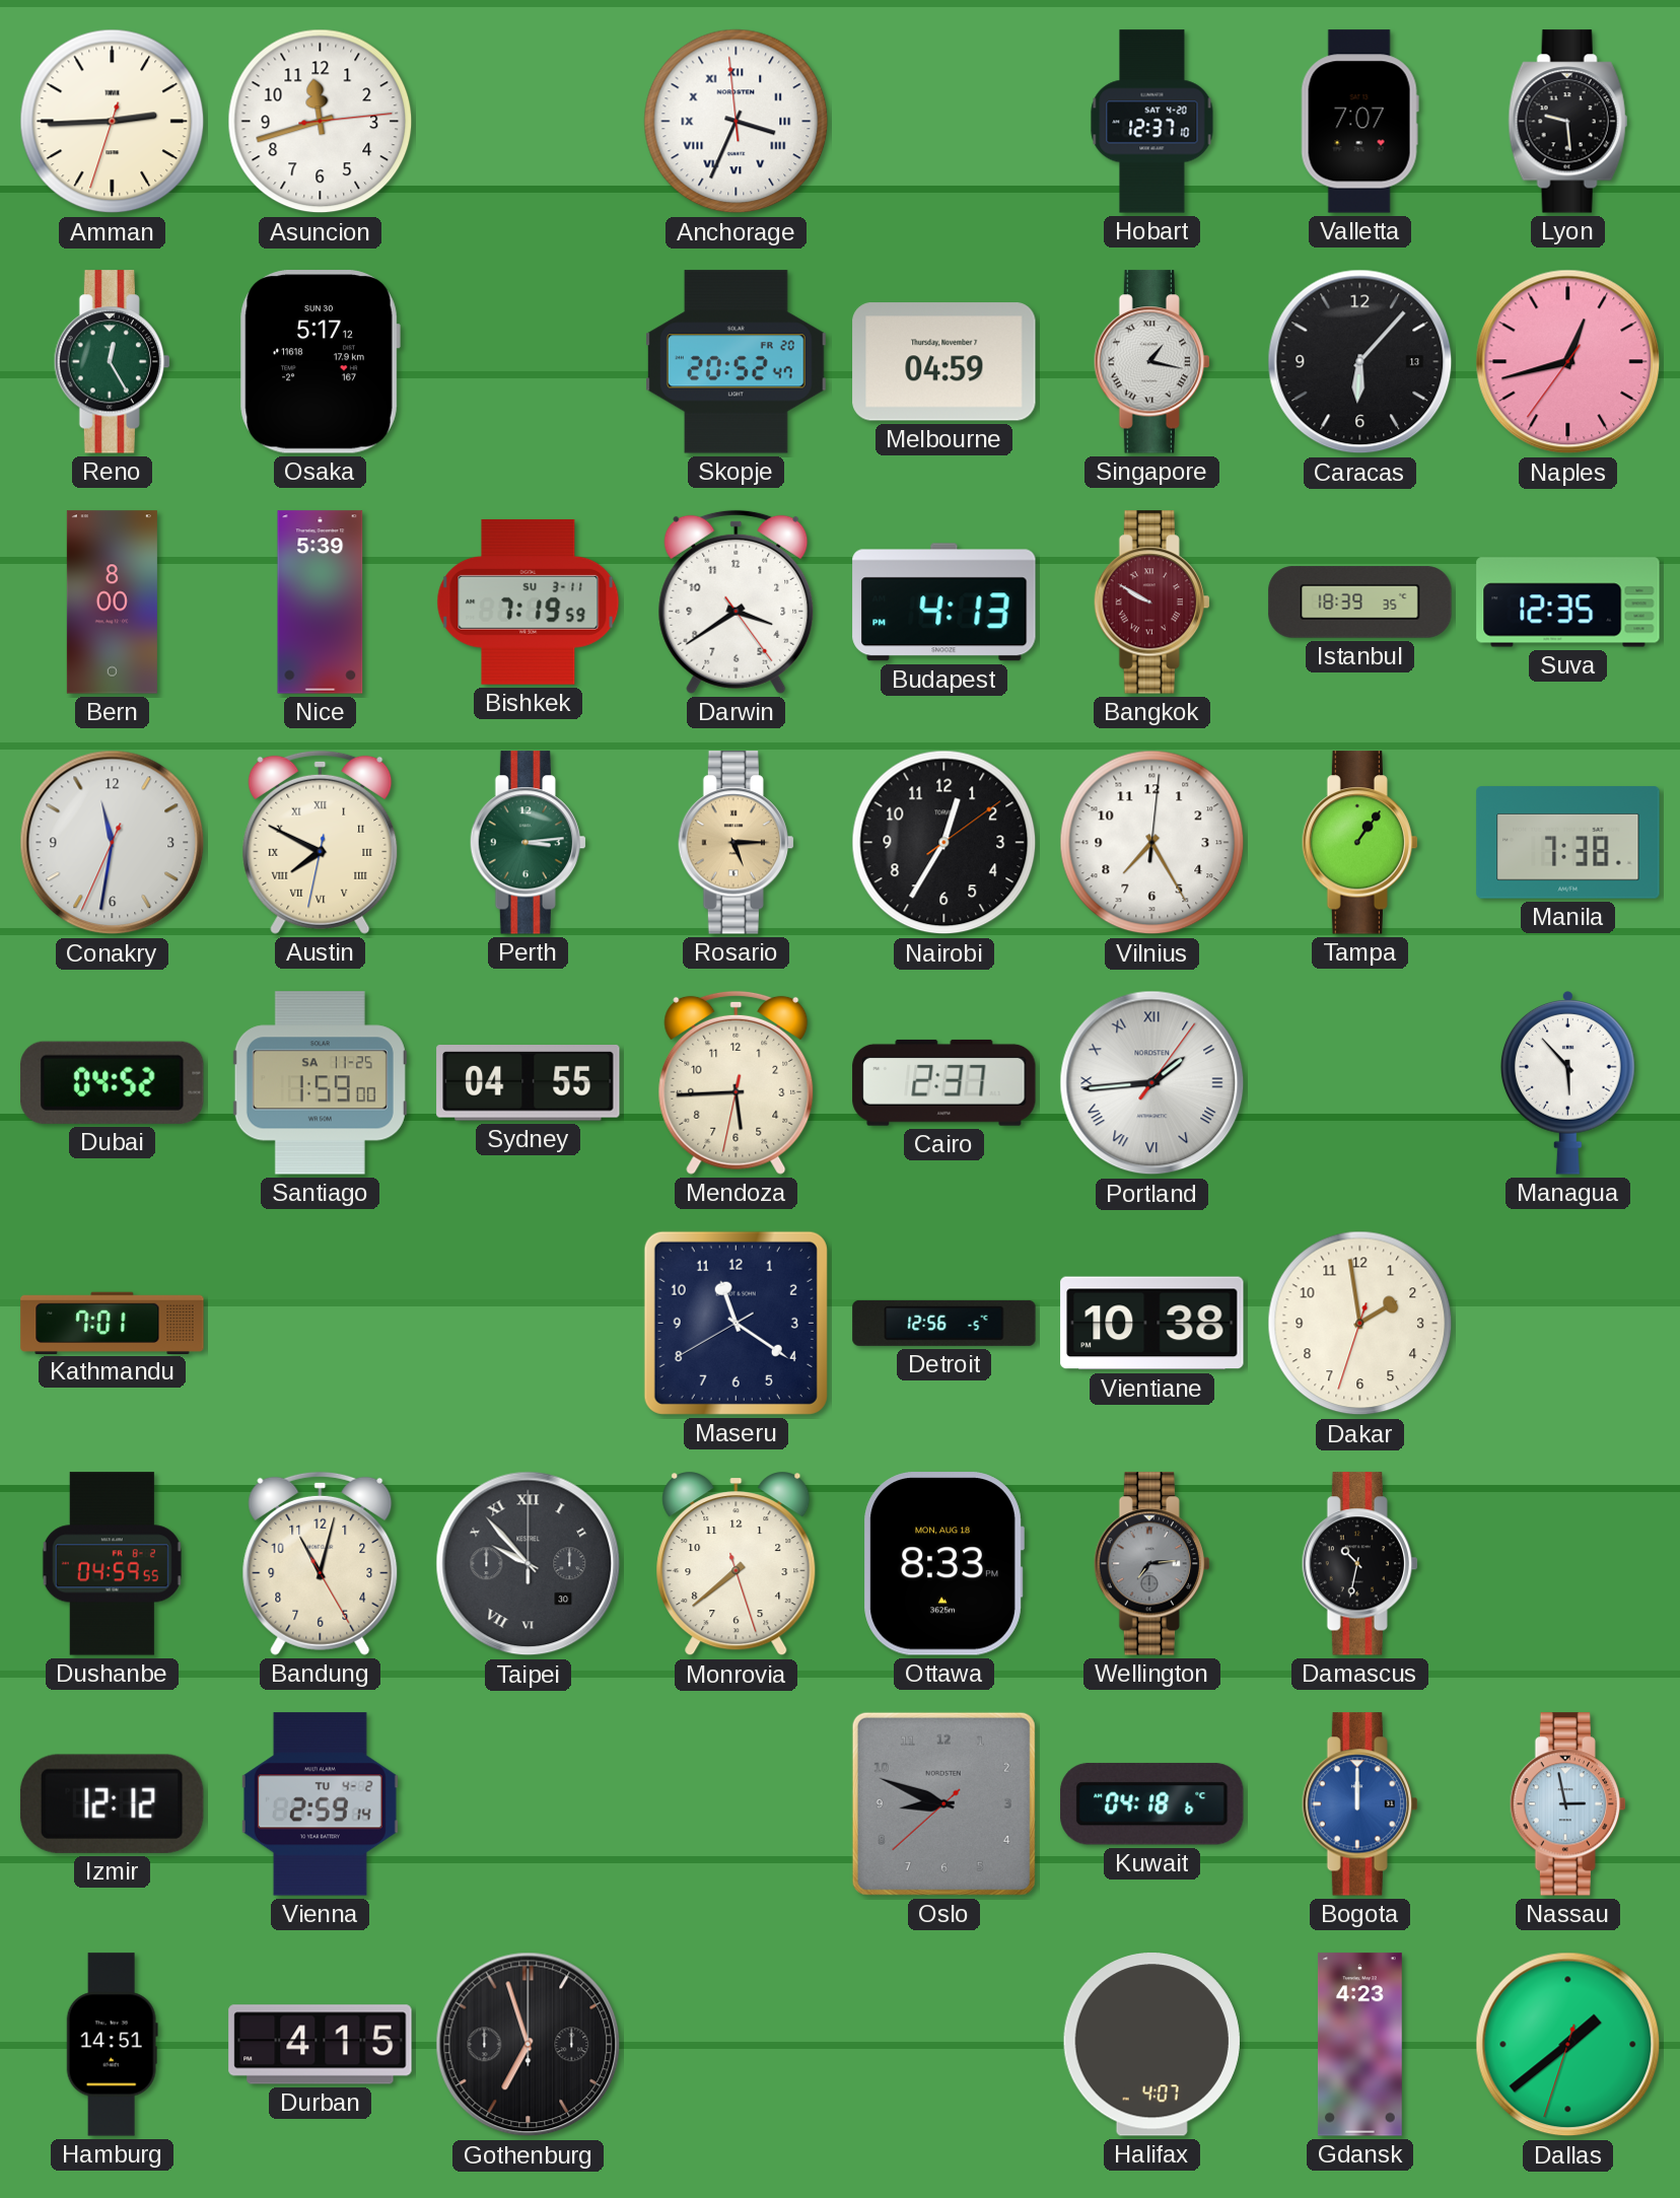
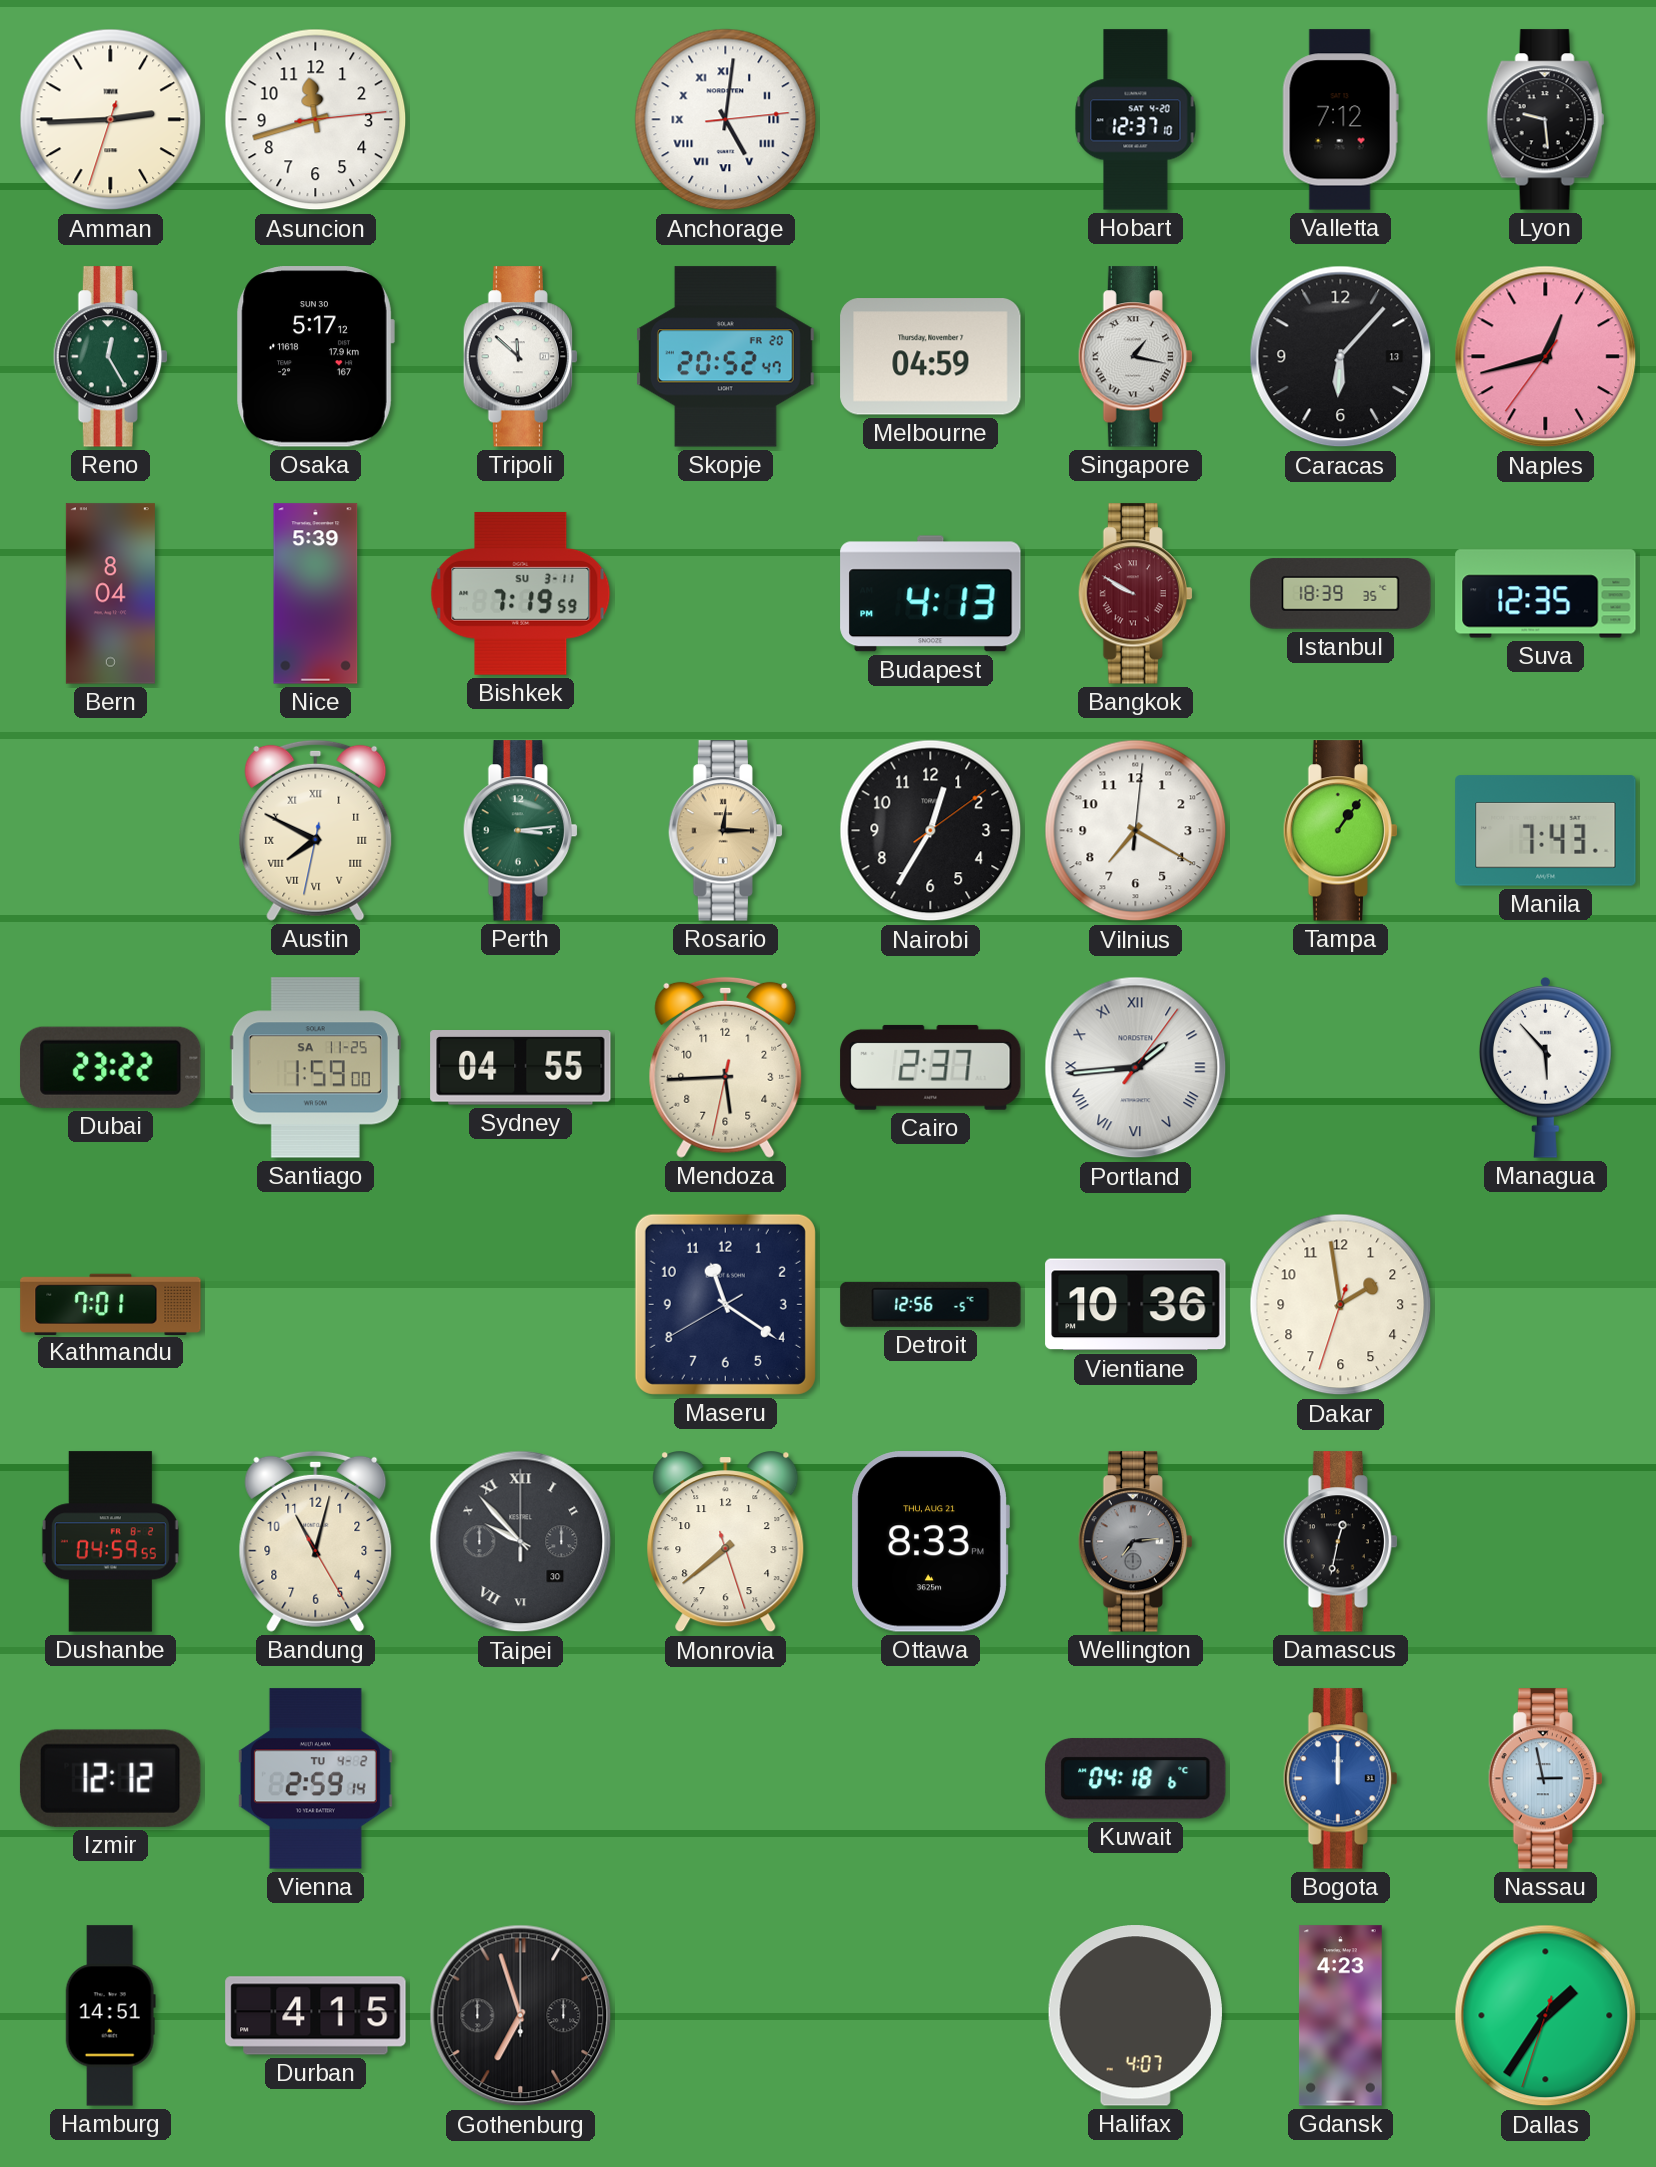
Anchorage: 3:33 -> 5:01 (726, 120)
Valletta: 7:07 -> 7:12 (1340, 120)
Tripoli: none -> 11:52 (520, 357)
Bern: 8:00 -> 8:04 (110, 594)
Darwin: 3:39 -> none (737, 601)
Conakry: 11:31 -> none (113, 843)
Rosario: 5:15 -> 12:15 (725, 831)
Vilnius: 7:25 -> 7:20 (1136, 831)
Manila: 7:38 -> 7:43 (1546, 831)
Dubai: 04:52 -> 23:22 (111, 1067)
Vientiane: 10:38 -> 10:36 (1136, 1305)
Ottawa date: MON, AUG 18 -> THU, AUG 21 (930, 1542)
Damascus: 10:32 -> 12:32 (1340, 1542)
Oslo: 8:48 -> none (943, 1803)
Dallas: 1:38 -> 1:35 (1546, 2016)
